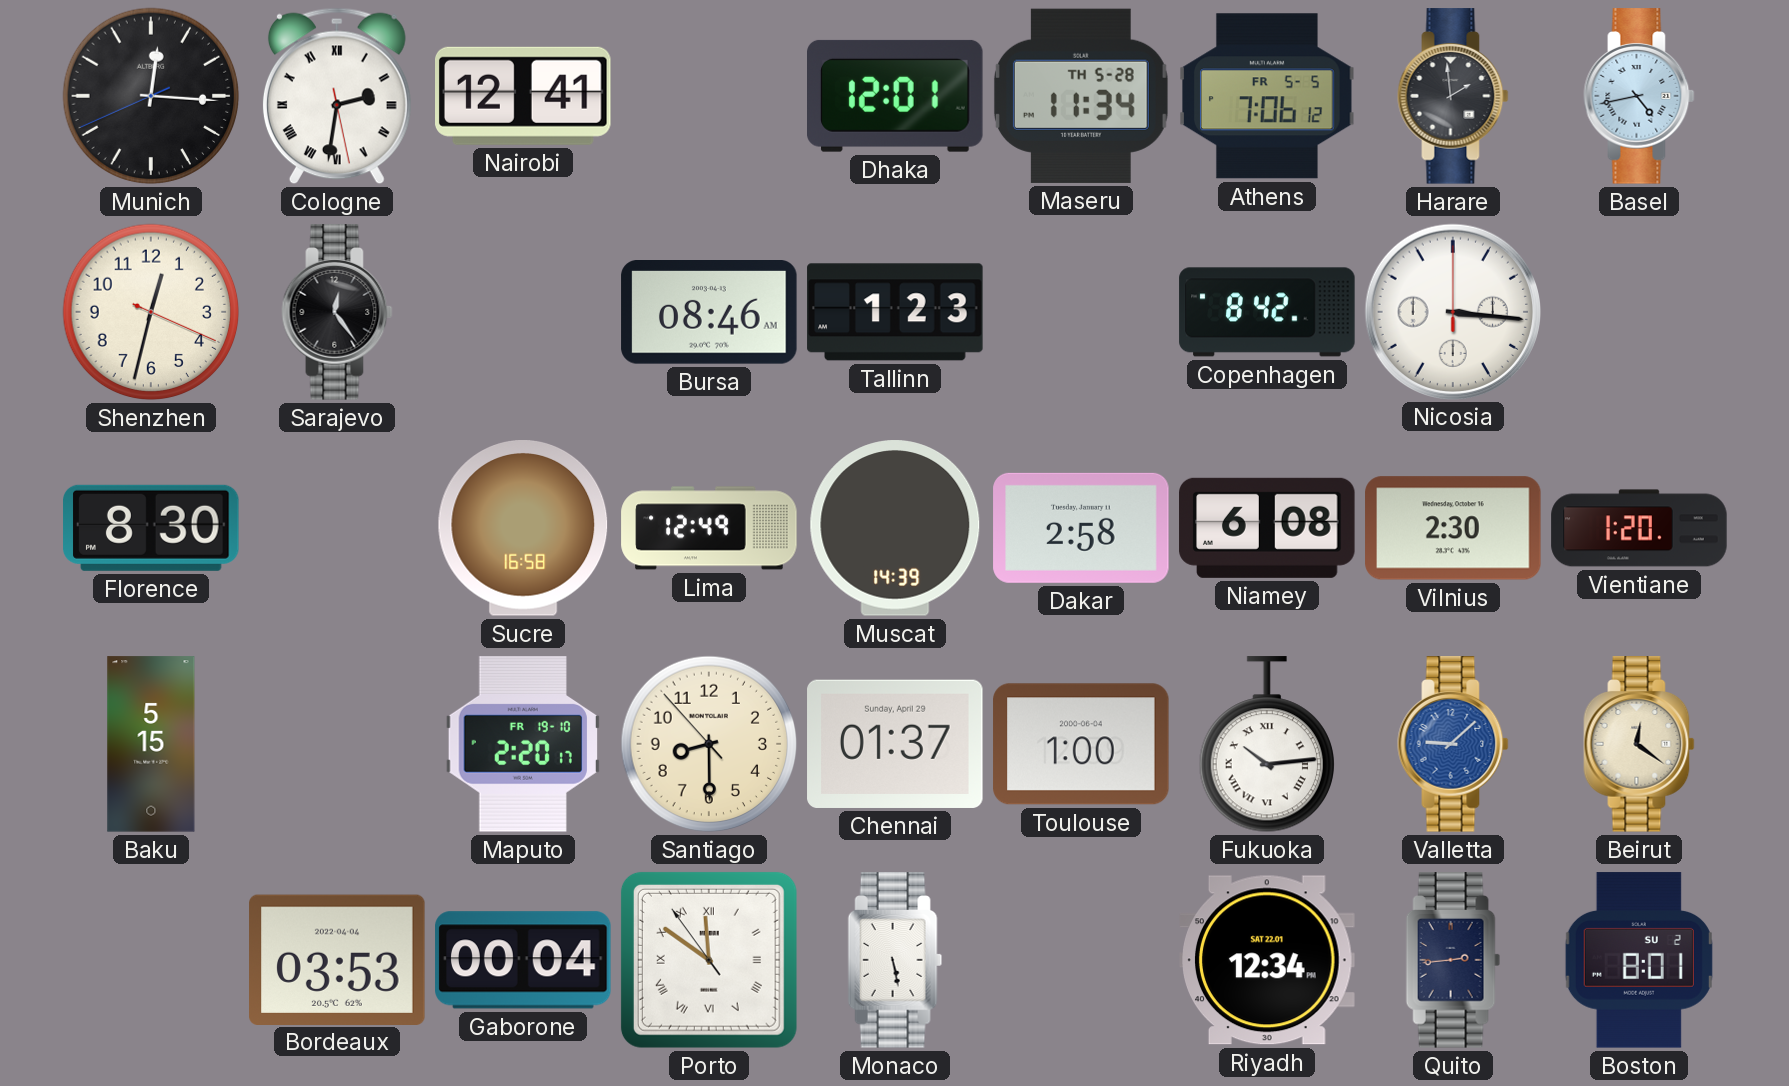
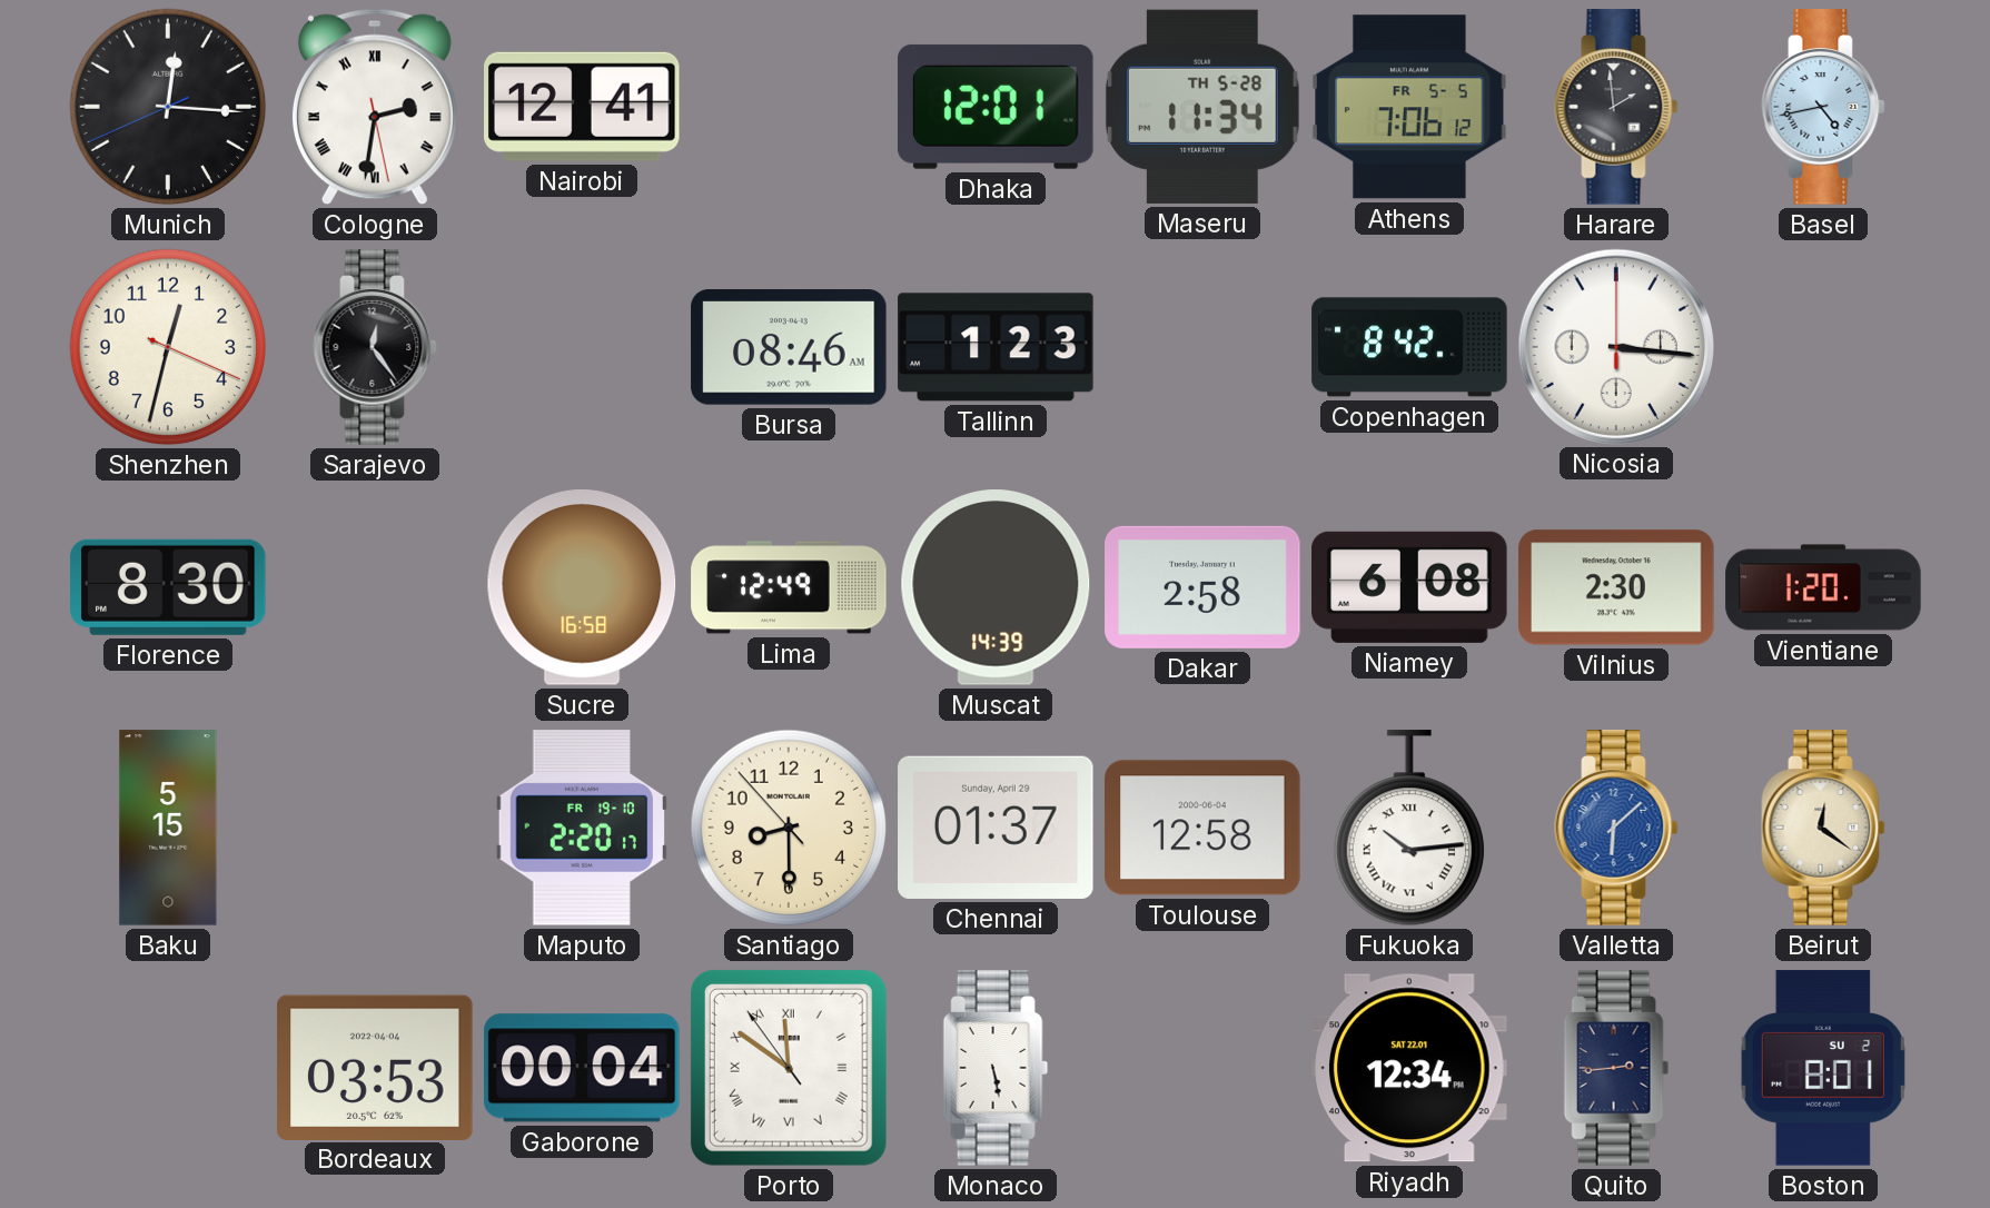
Toulouse: 1:00 -> 12:58 (1202, 828)
Valletta: 9:08 -> 6:08 (1616, 828)
